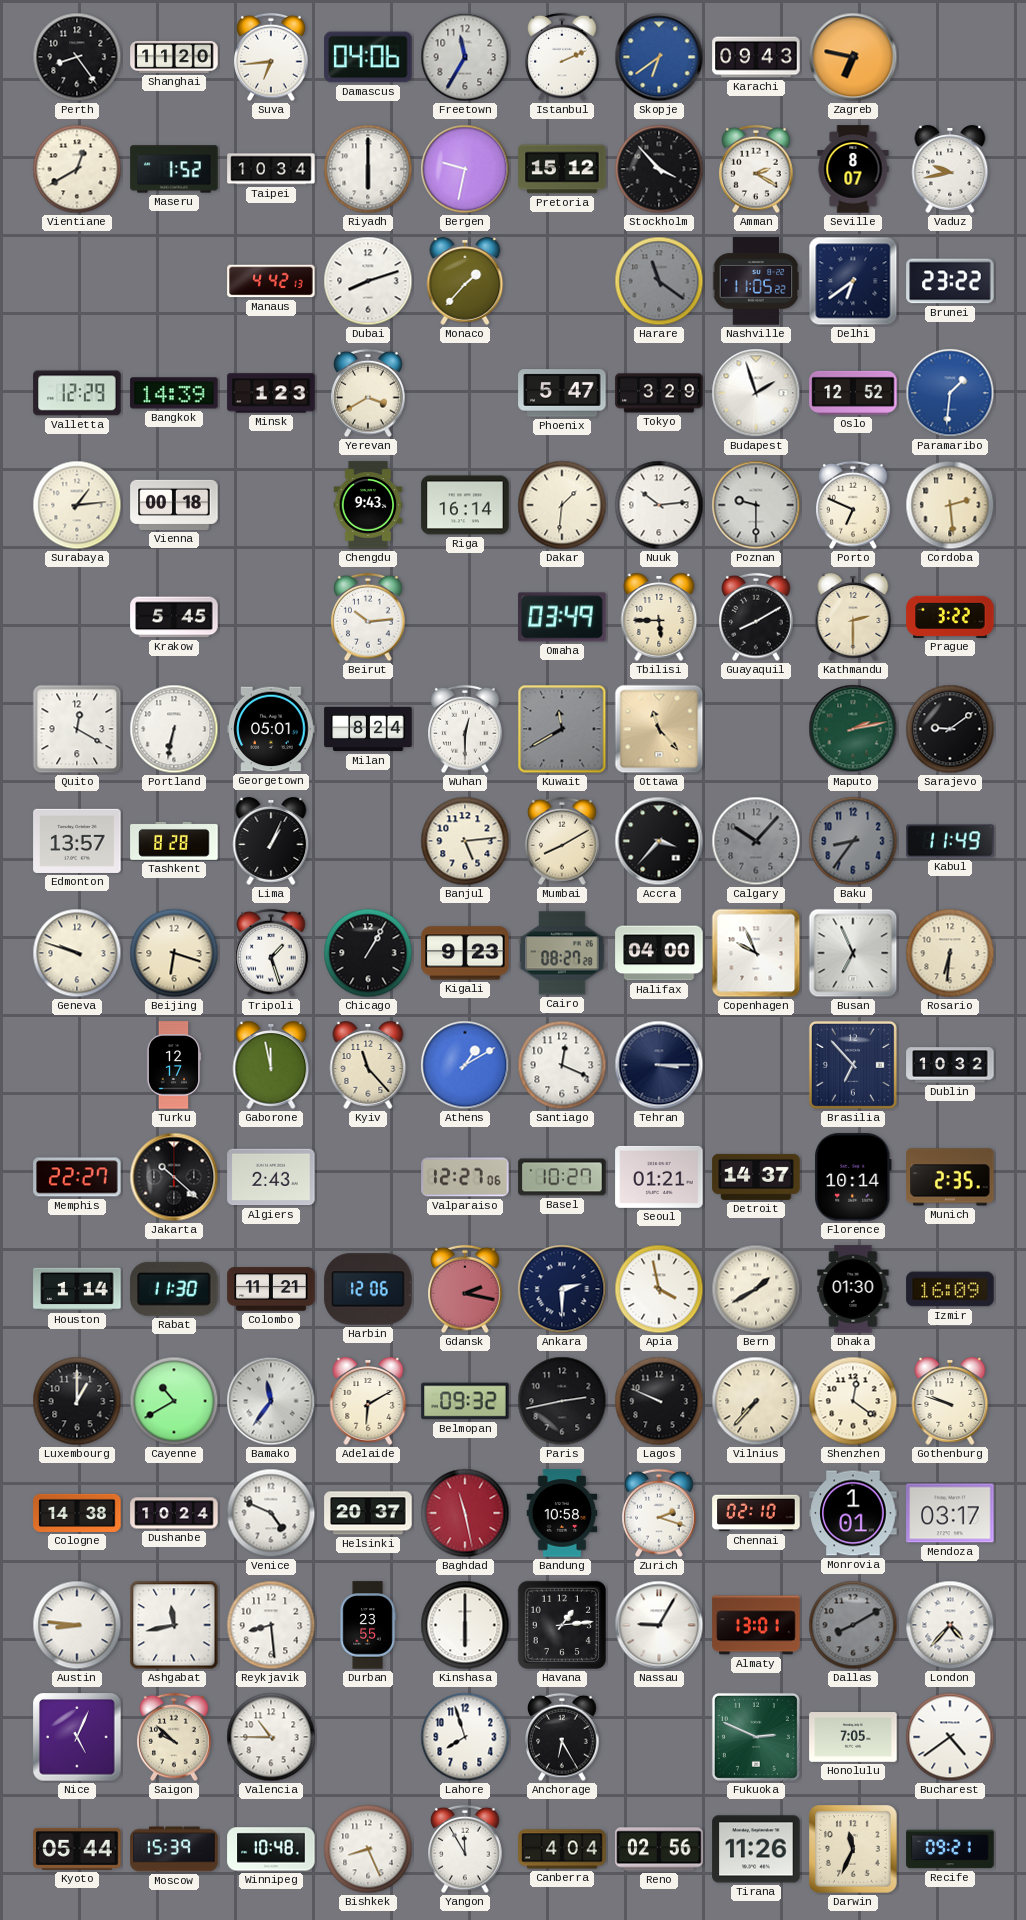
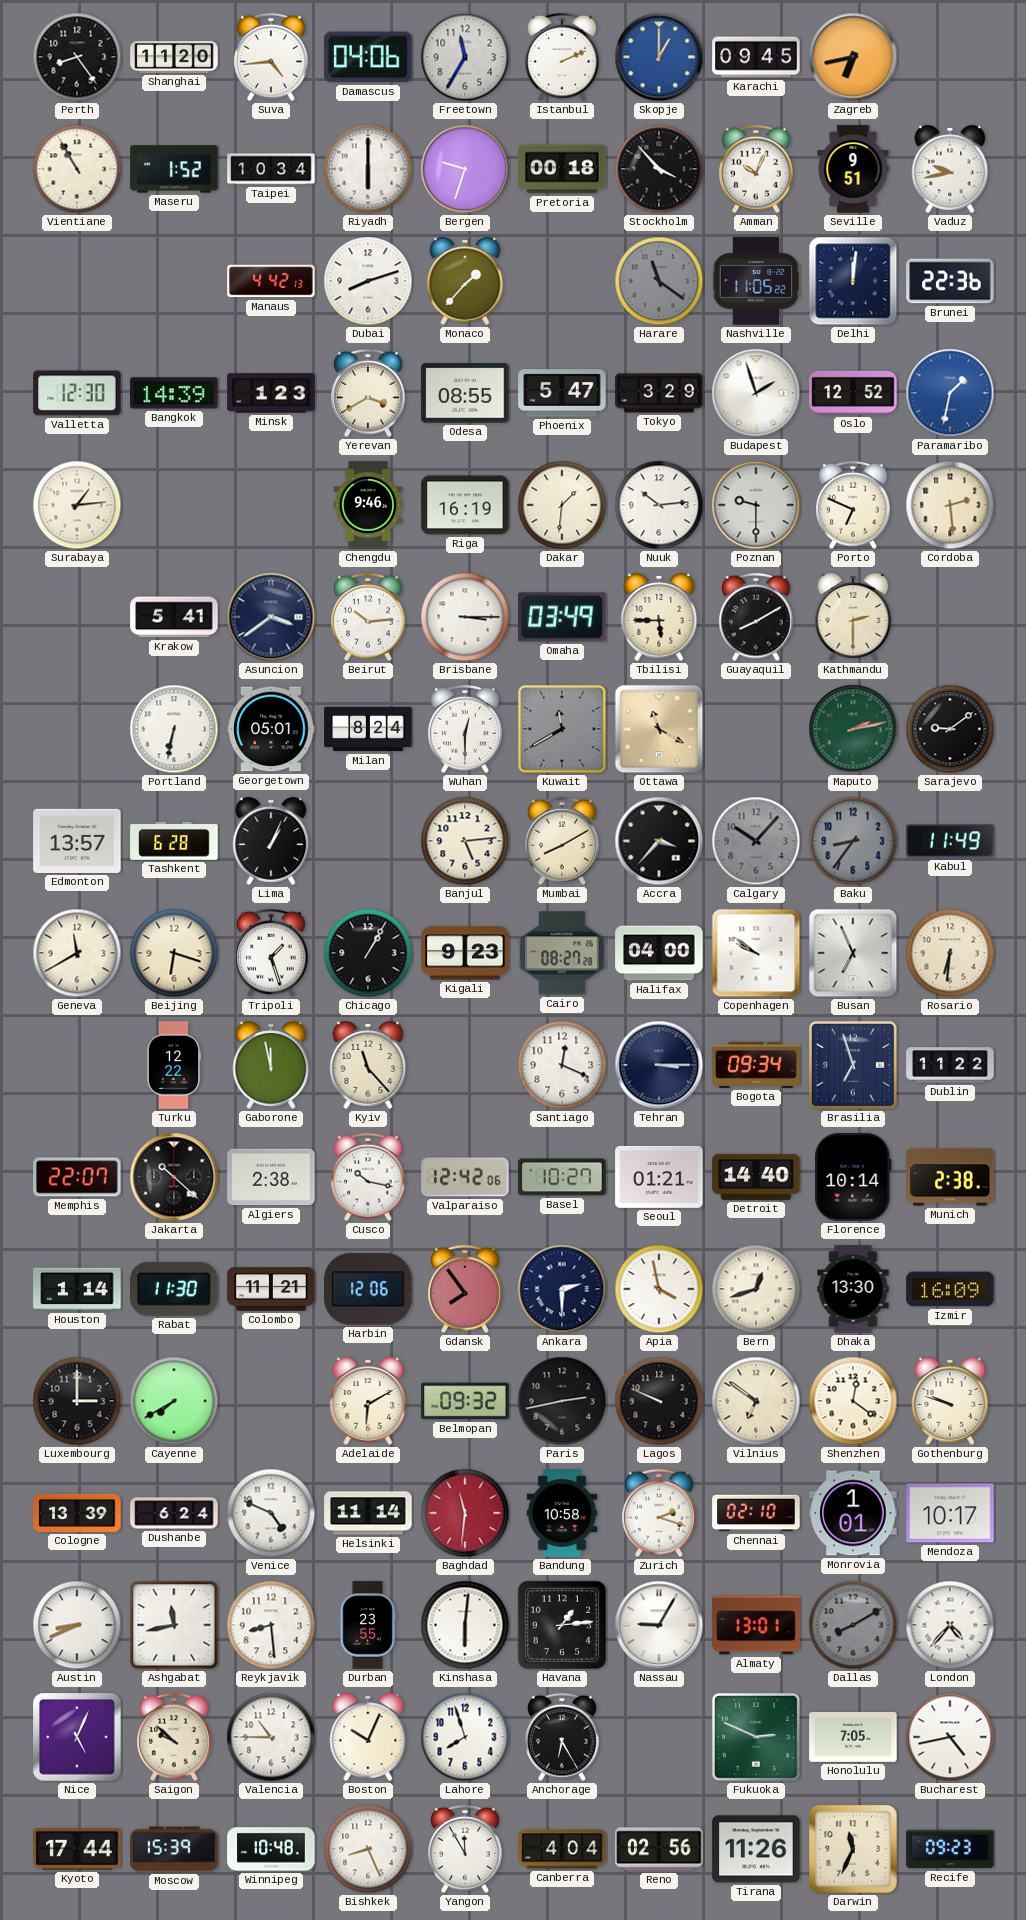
Suva: 6:44 -> 4:44 (271, 57)
Skopje: 6:39 -> 1:00 (659, 57)
Karachi: 09:43 -> 09:45 (756, 57)
Zagreb: 6:47 -> 6:43 (853, 57)
Vientiane: 12:40 -> 10:55 (77, 169)
Bergen: 9:32 -> 9:33 (465, 169)
Pretoria: 15:12 -> 00:18 (562, 169)
Amman: 2:20 -> 10:04 (756, 169)
Seville: 8:07 -> 9:51 (853, 169)
Delhi: 6:39 -> 12:01 (853, 281)
Brunei: 23:22 -> 22:36 (950, 281)
Valletta: 12:29 -> 12:30 (77, 393)
Odesa: none -> 08:55 (465, 393)
Paramaribo: 1:31 -> 1:32 (950, 393)
Vienna: 00:18 -> none (174, 505)
Chengdu: 9:43 -> 9:46 (368, 505)
Riga: 16:14 -> 16:19 (465, 505)
Krakow: 5:45 -> 5:41 (174, 617)
Asuncion: none -> 3:39 (271, 617)
Brisbane: none -> 3:15 (465, 617)
Prague: 3:22 -> none (950, 617)
Quito: 12:20 -> none (77, 729)
Ottawa: 11:23 -> 11:20 (659, 729)
Tashkent: 8:28 -> 6:28 (174, 841)
Geneva: 9:48 -> 11:40 (77, 953)
Copenhagen: 9:56 -> 9:51 (756, 953)
Turku: 12:17 -> 12:22 (174, 1065)
Athens: 1:10 -> none (465, 1065)
Bogota: none -> 09:34 (756, 1065)
Brasilia: 6:53 -> 6:57 (853, 1065)
Dublin: 10:32 -> 11:22 (950, 1065)
Memphis: 22:27 -> 22:07 (77, 1177)
Algiers: 2:43 -> 2:38 (271, 1177)
Cusco: none -> 10:17 (368, 1177)
Valparaiso: 12:27 -> 12:42 (465, 1177)
Detroit: 14:37 -> 14:40 (756, 1177)
Munich: 2:35 -> 2:38 (950, 1177)
Gdansk: 2:17 -> 7:54 (465, 1289)
Bern: 1:40 -> 12:42 (756, 1289)
Dhaka: 01:30 -> 13:30 (853, 1289)
Luxembourg: 1:00 -> 3:00 (77, 1401)
Cayenne: 10:40 -> 7:40 (174, 1401)
Bamako: 11:36 -> none (271, 1401)
Vilnius: 7:37 -> 6:51 (756, 1401)
Cologne: 14:38 -> 13:39 (77, 1513)
Dushanbe: 10:24 -> 6:24 (174, 1513)
Helsinki: 20:37 -> 11:14 (368, 1513)
Baghdad: 11:28 -> 11:31 (465, 1513)
Mendoza: 03:17 -> 10:17 (950, 1513)
Austin: 8:46 -> 8:41 (77, 1625)
Kinshasa: 6:00 -> 6:01 (465, 1625)
Boston: none -> 10:04 (368, 1737)
Bucharest: 4:39 -> 4:43 (950, 1737)
Kyoto: 05:44 -> 17:44 (77, 1849)
Recife: 09:21 -> 09:23 (950, 1849)
